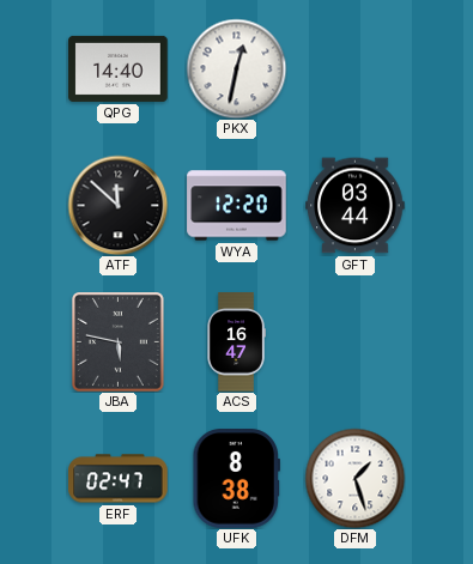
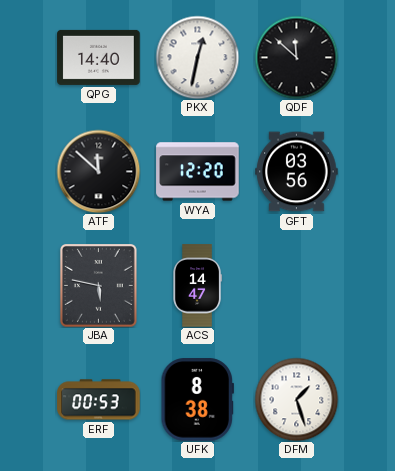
QDF: none -> 11:52 (296, 57)
GFT: 03:44 -> 03:56 (297, 172)
ACS: 16:47 -> 14:47 (197, 286)
ERF: 02:47 -> 00:53 (99, 400)
